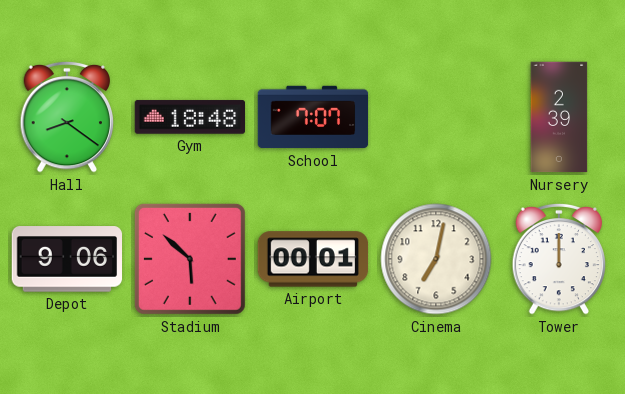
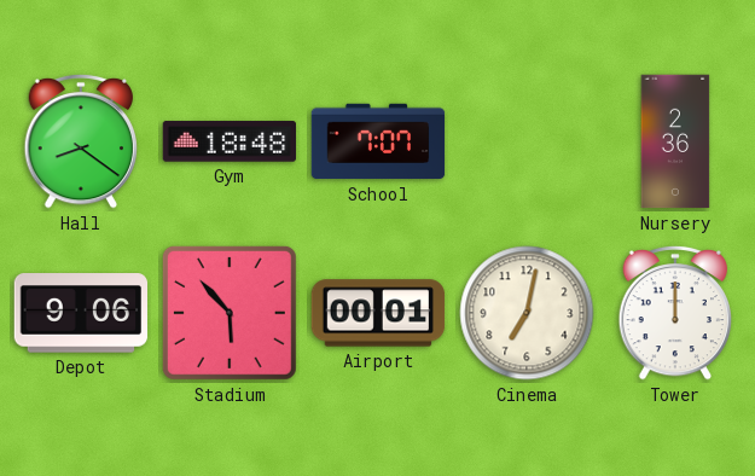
Nursery: 2:39 -> 2:36 (675, 141)
Stadium: 5:52 -> 5:53 (230, 313)
